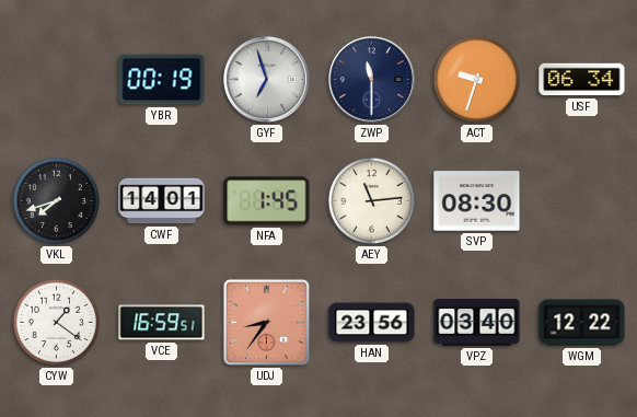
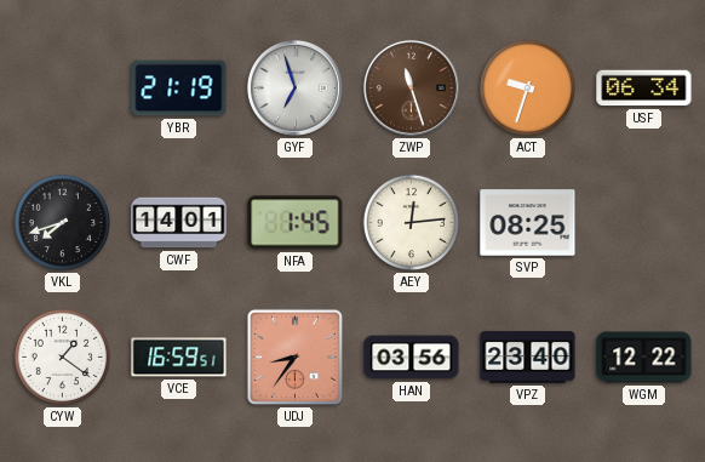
YBR: 00:19 -> 21:19 (179, 89)
ZWP: 11:30 -> 11:27 (411, 87)
ZWP dial: navy -> brown (411, 87)
AEY: 11:14 -> 12:14 (411, 222)
SVP: 08:30 -> 08:25 (528, 223)
HAN: 23:56 -> 03:56 (412, 358)
VPZ: 03:40 -> 23:40 (528, 358)
